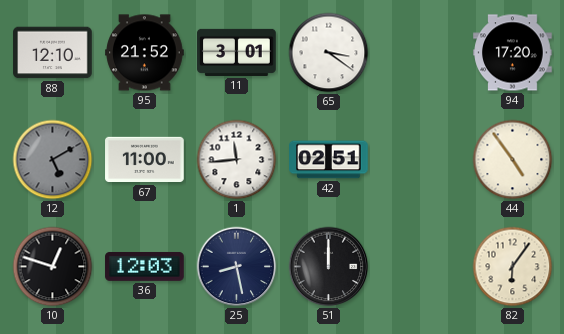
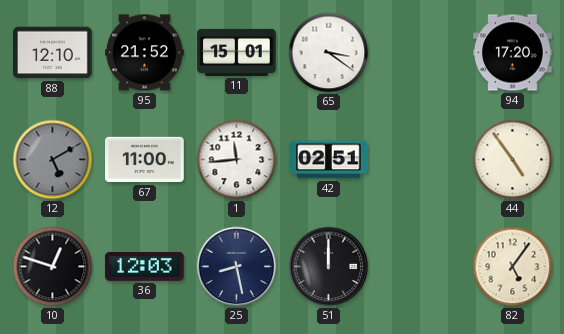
11: 3:01 -> 15:01 (237, 52)
82: 6:06 -> 5:06 (513, 267)
